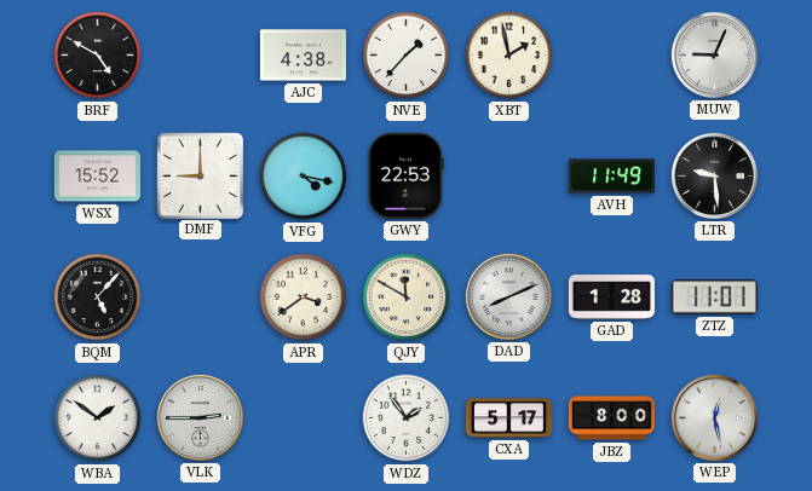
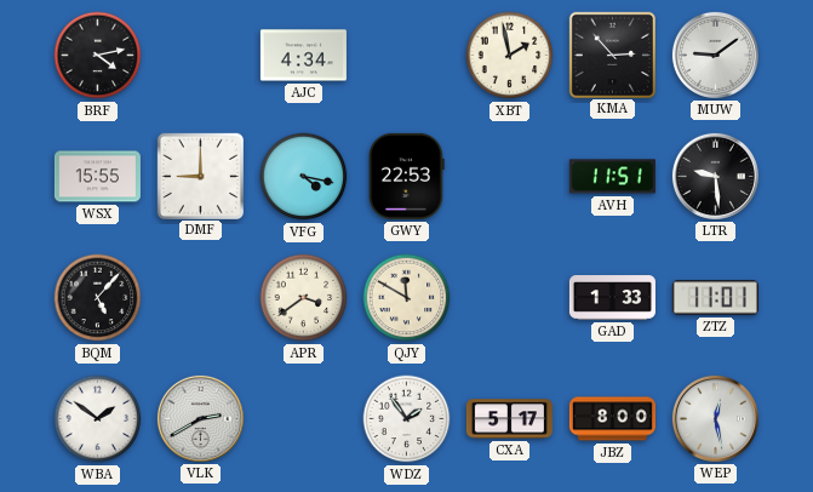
BRF: 4:50 -> 4:13 (98, 56)
AJC: 4:38 -> 4:34 (303, 56)
NVE: 1:37 -> none (407, 56)
KMA: none -> 2:53 (612, 55)
MUW: 9:04 -> 9:09 (715, 55)
WSX: 15:52 -> 15:55 (97, 177)
AVH: 11:49 -> 11:51 (612, 177)
DAD: 8:11 -> none (508, 296)
GAD: 1:28 -> 1:33 (612, 298)
VLK: 2:45 -> 2:40 (200, 418)
